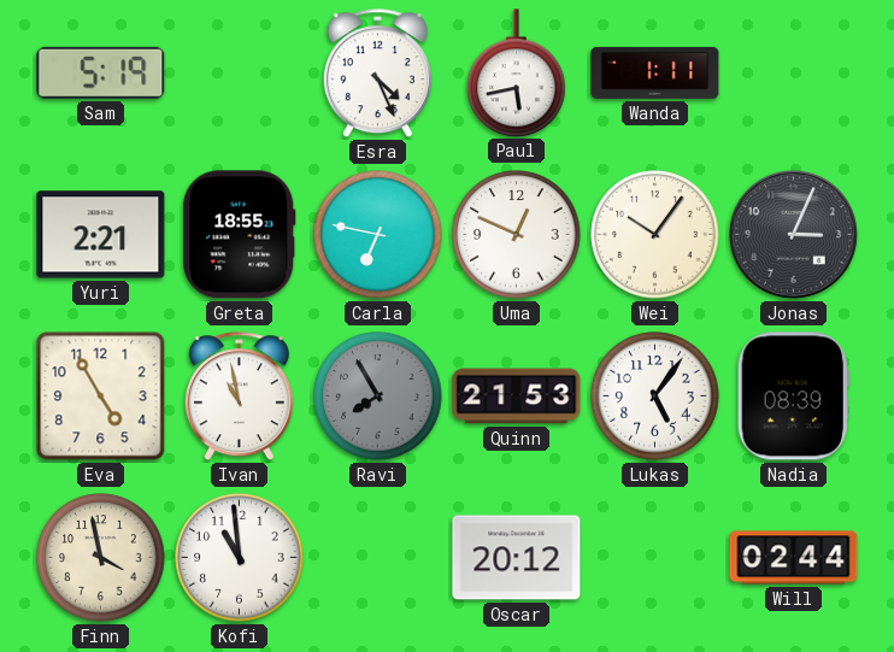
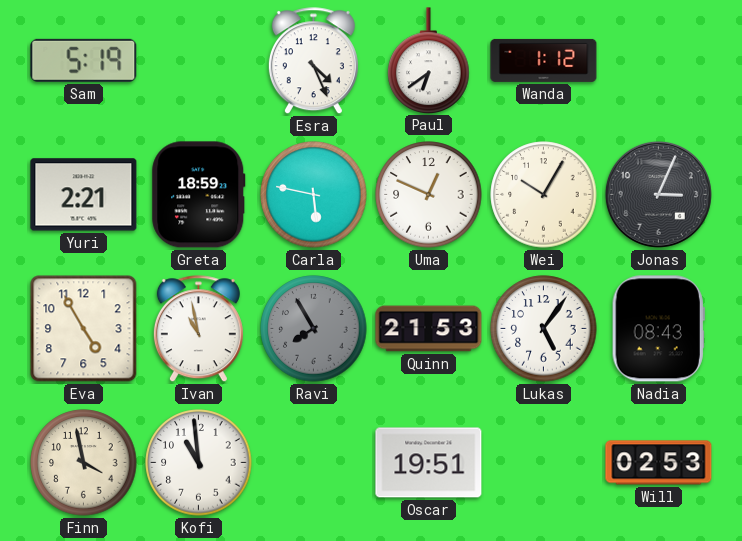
Paul: 5:43 -> 6:39 (429, 60)
Wanda: 1:11 -> 1:12 (544, 60)
Greta: 18:55 -> 18:59 (199, 195)
Carla: 6:47 -> 5:47 (314, 195)
Wei: 10:06 -> 10:05 (544, 195)
Nadia: 08:39 -> 08:43 (658, 329)
Oscar: 20:12 -> 19:51 (429, 463)
Will: 02:44 -> 02:53 (659, 463)
